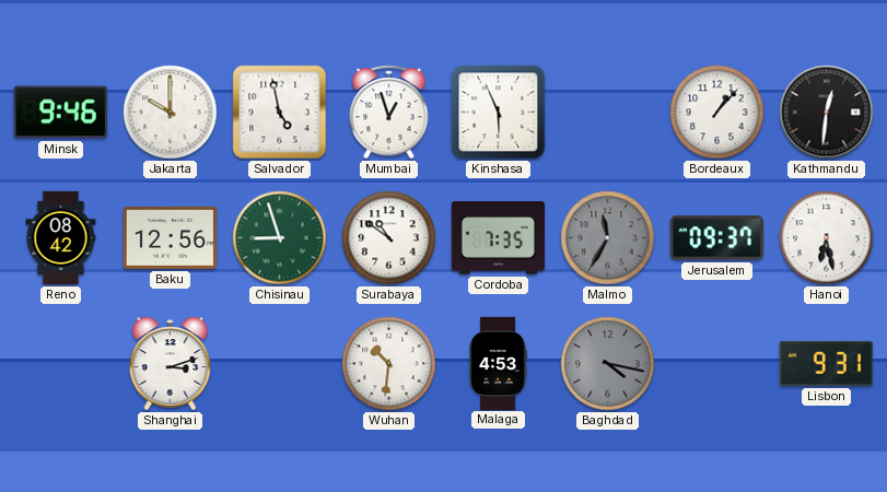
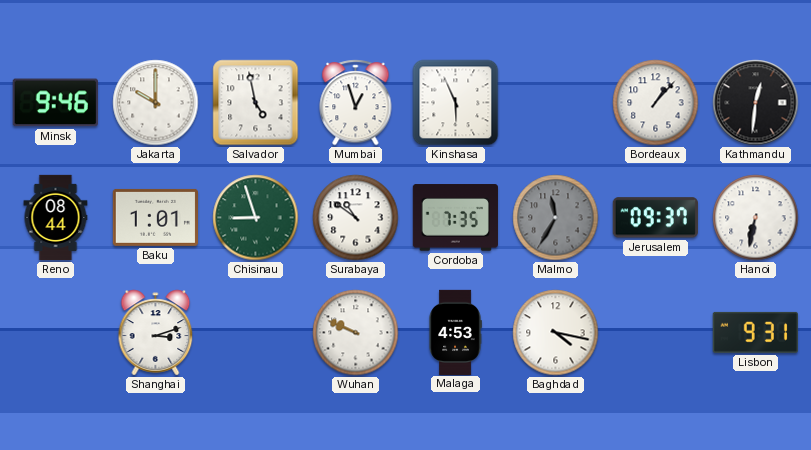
Reno: 08:42 -> 08:44 (56, 218)
Baku: 12:56 -> 1:01 (155, 217)
Hanoi: 6:28 -> 6:32 (756, 218)
Wuhan: 10:31 -> 9:49 (356, 333)
Baghdad dial: grey -> white (556, 333)
